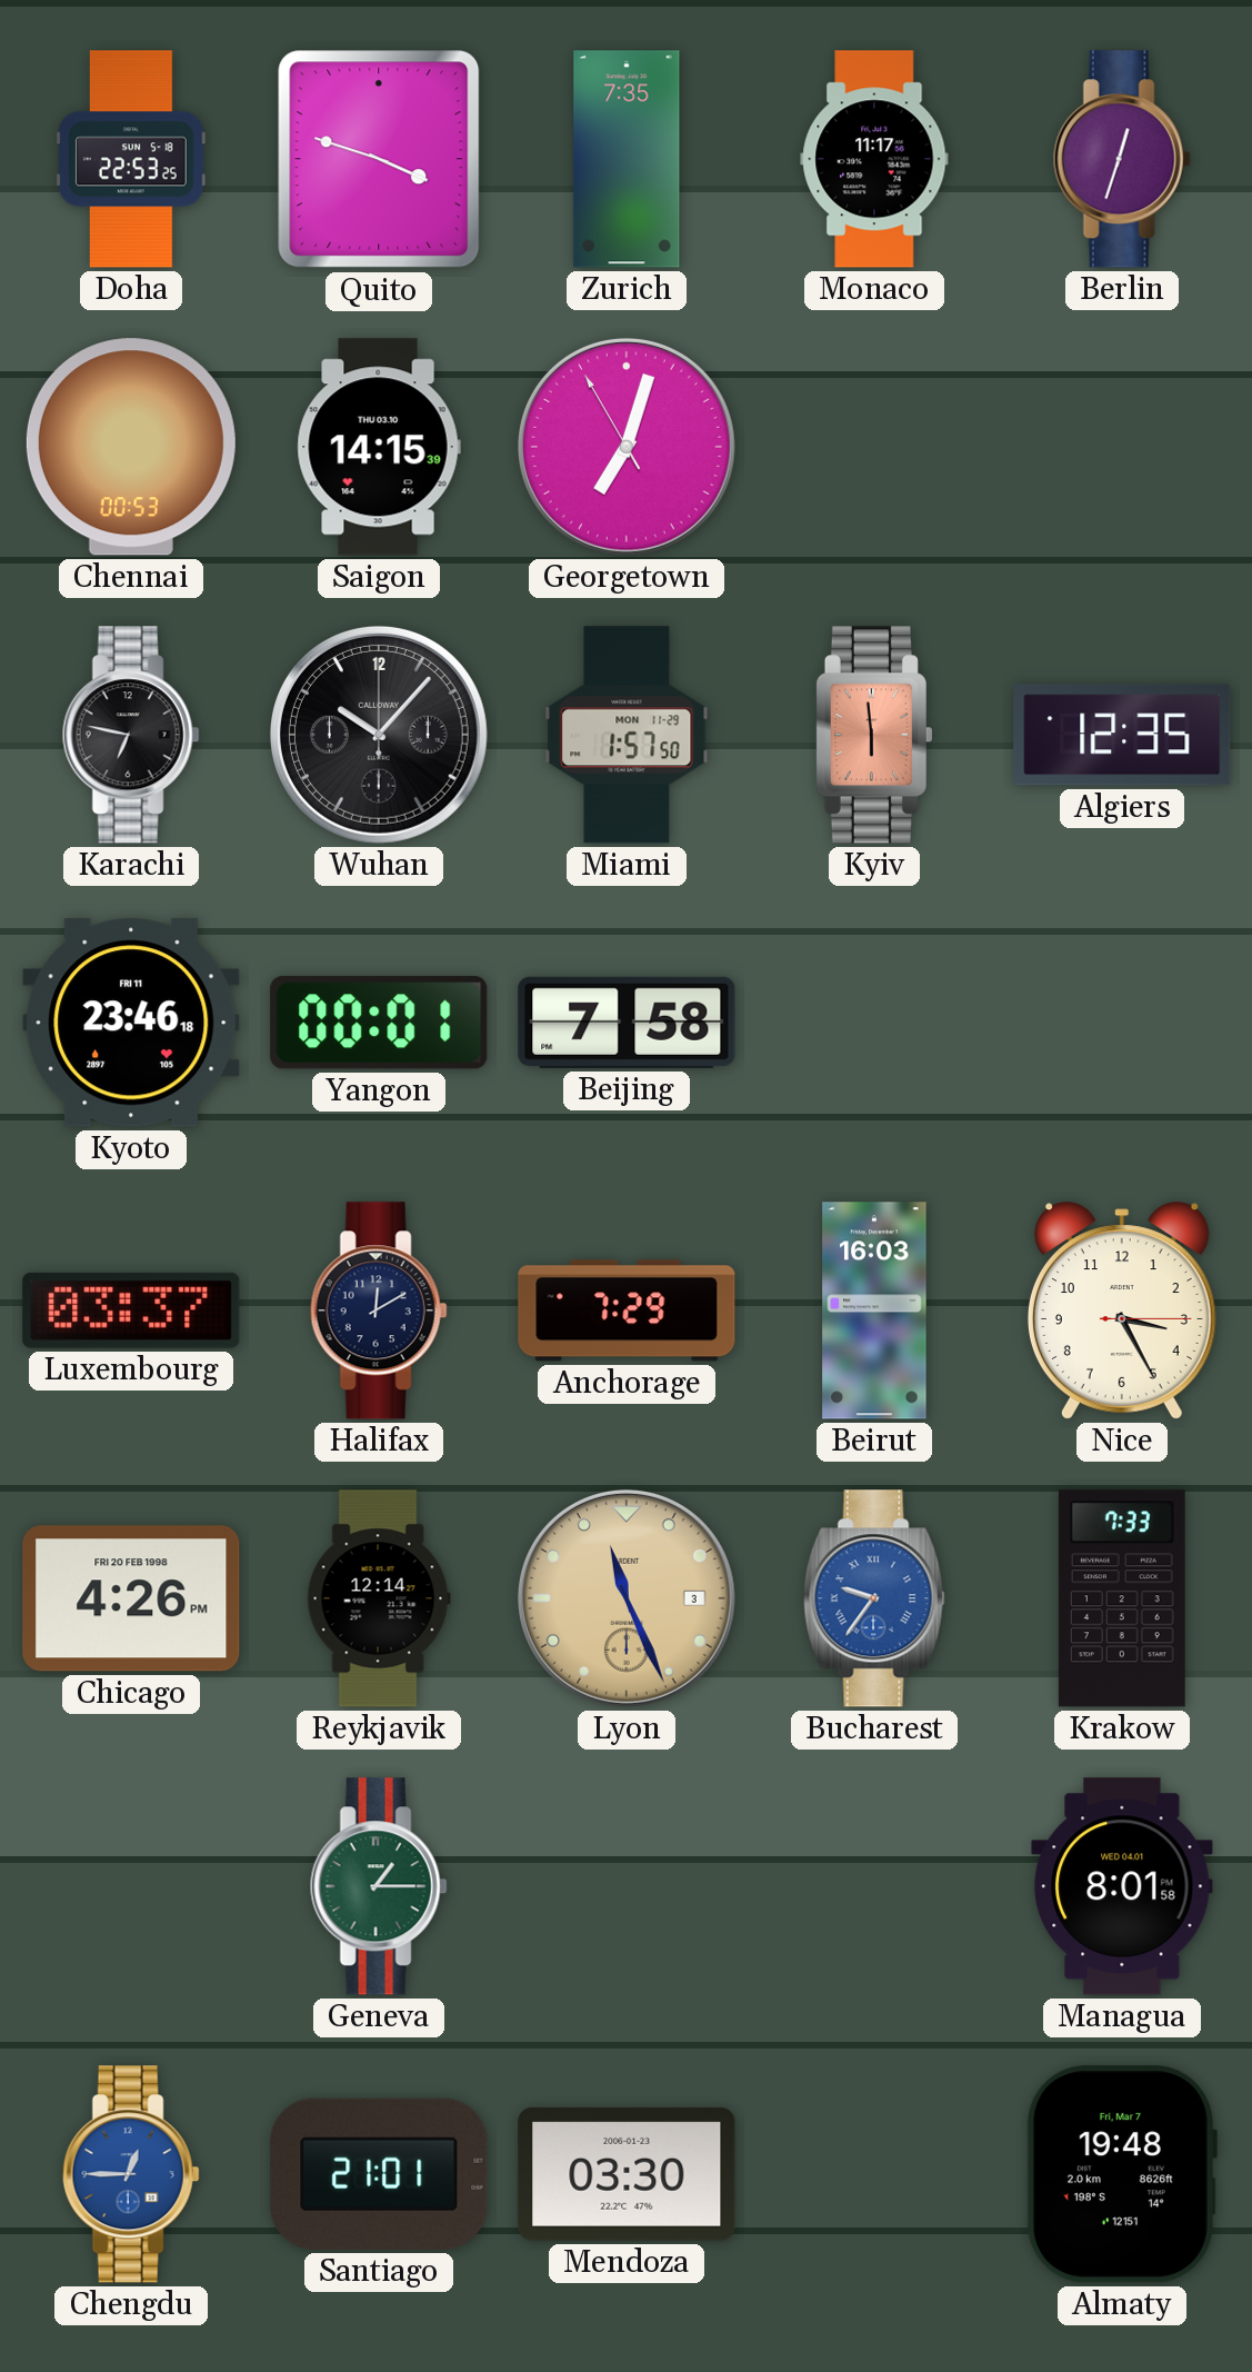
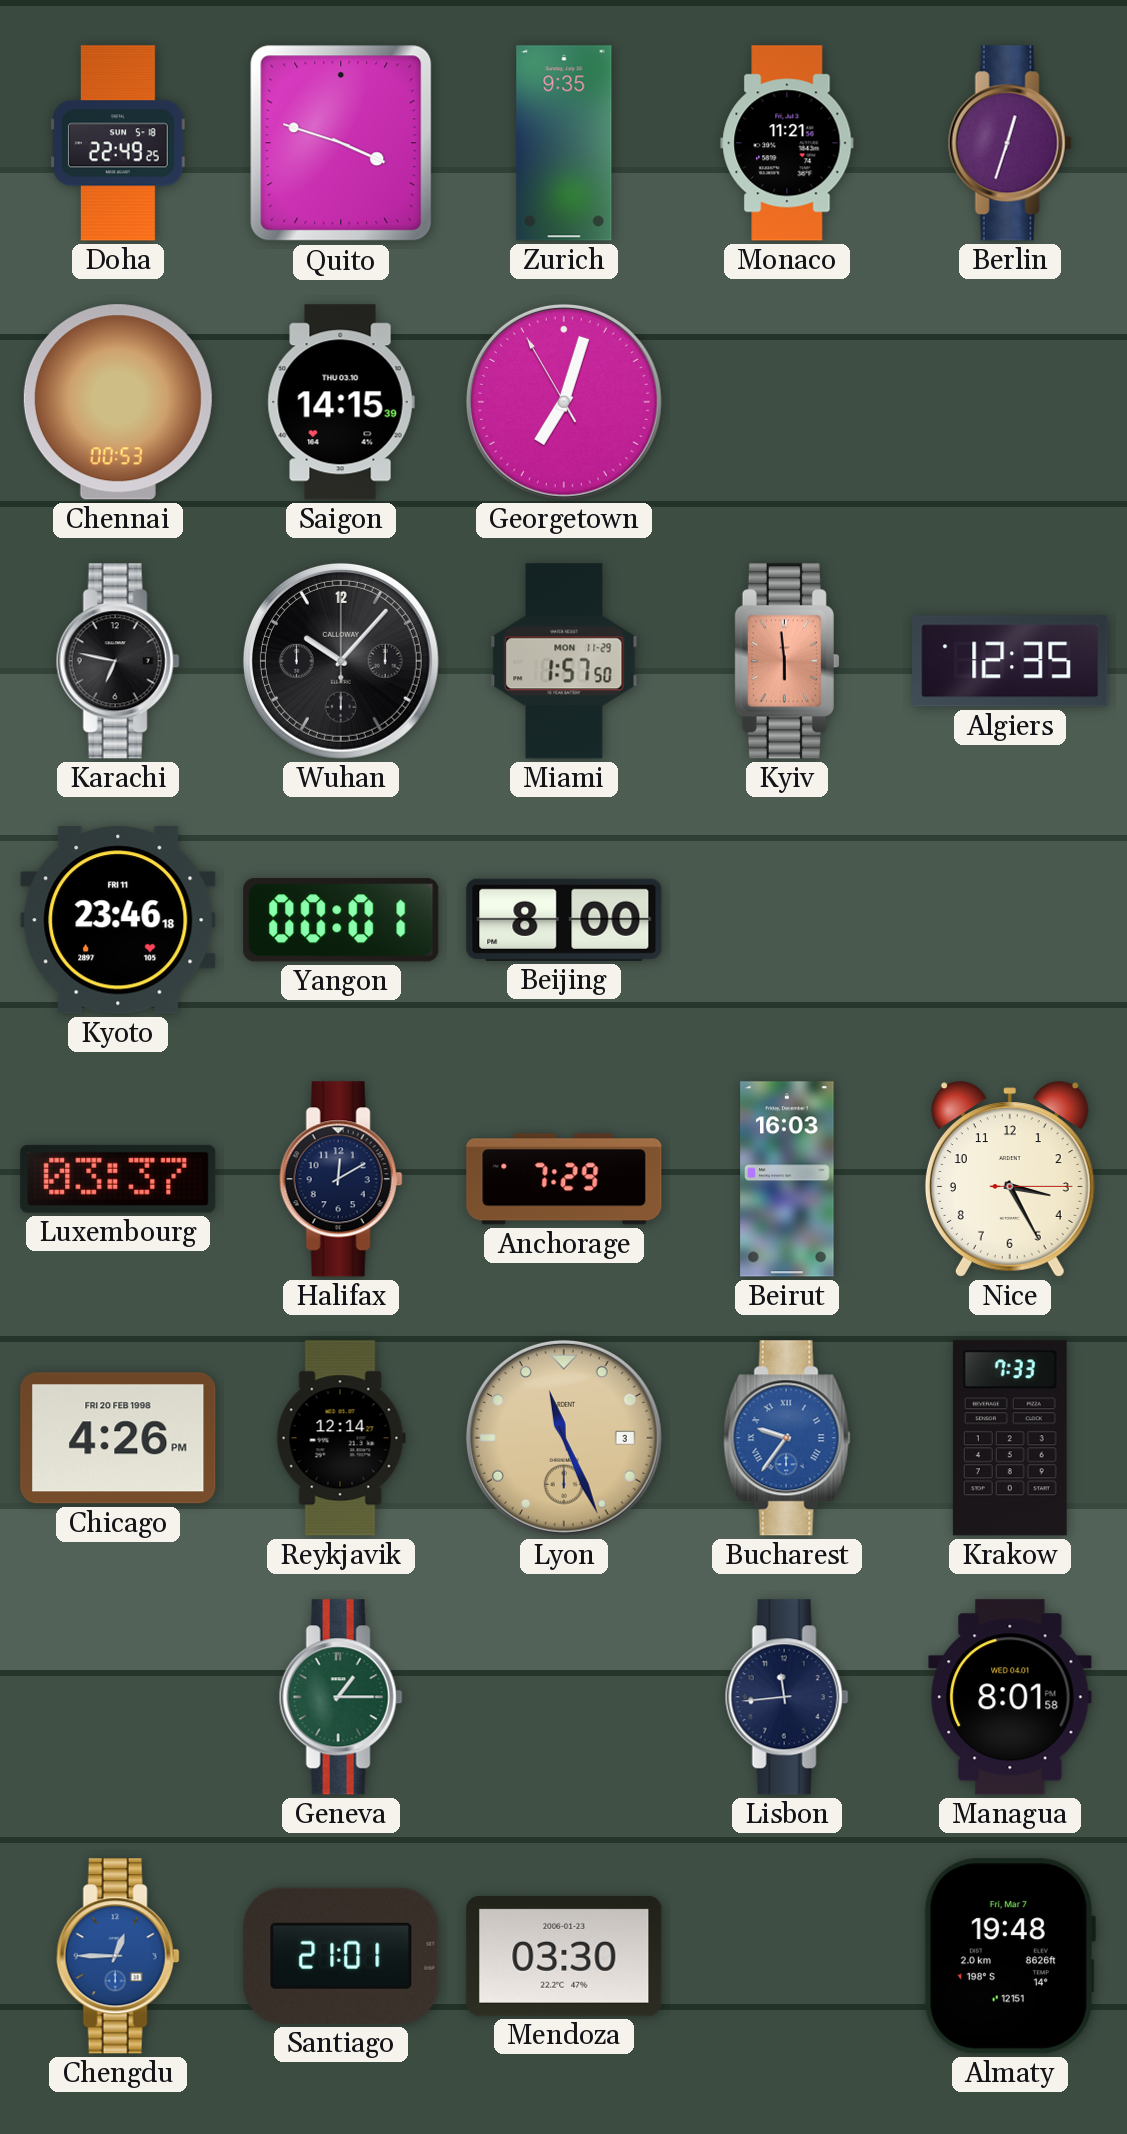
Doha: 22:53 -> 22:49 (118, 143)
Zurich: 7:35 -> 9:35 (564, 143)
Monaco: 11:17 -> 11:21 (787, 143)
Beijing: 7:58 -> 8:00 (564, 920)
Lisbon: none -> 11:44 (787, 1697)
